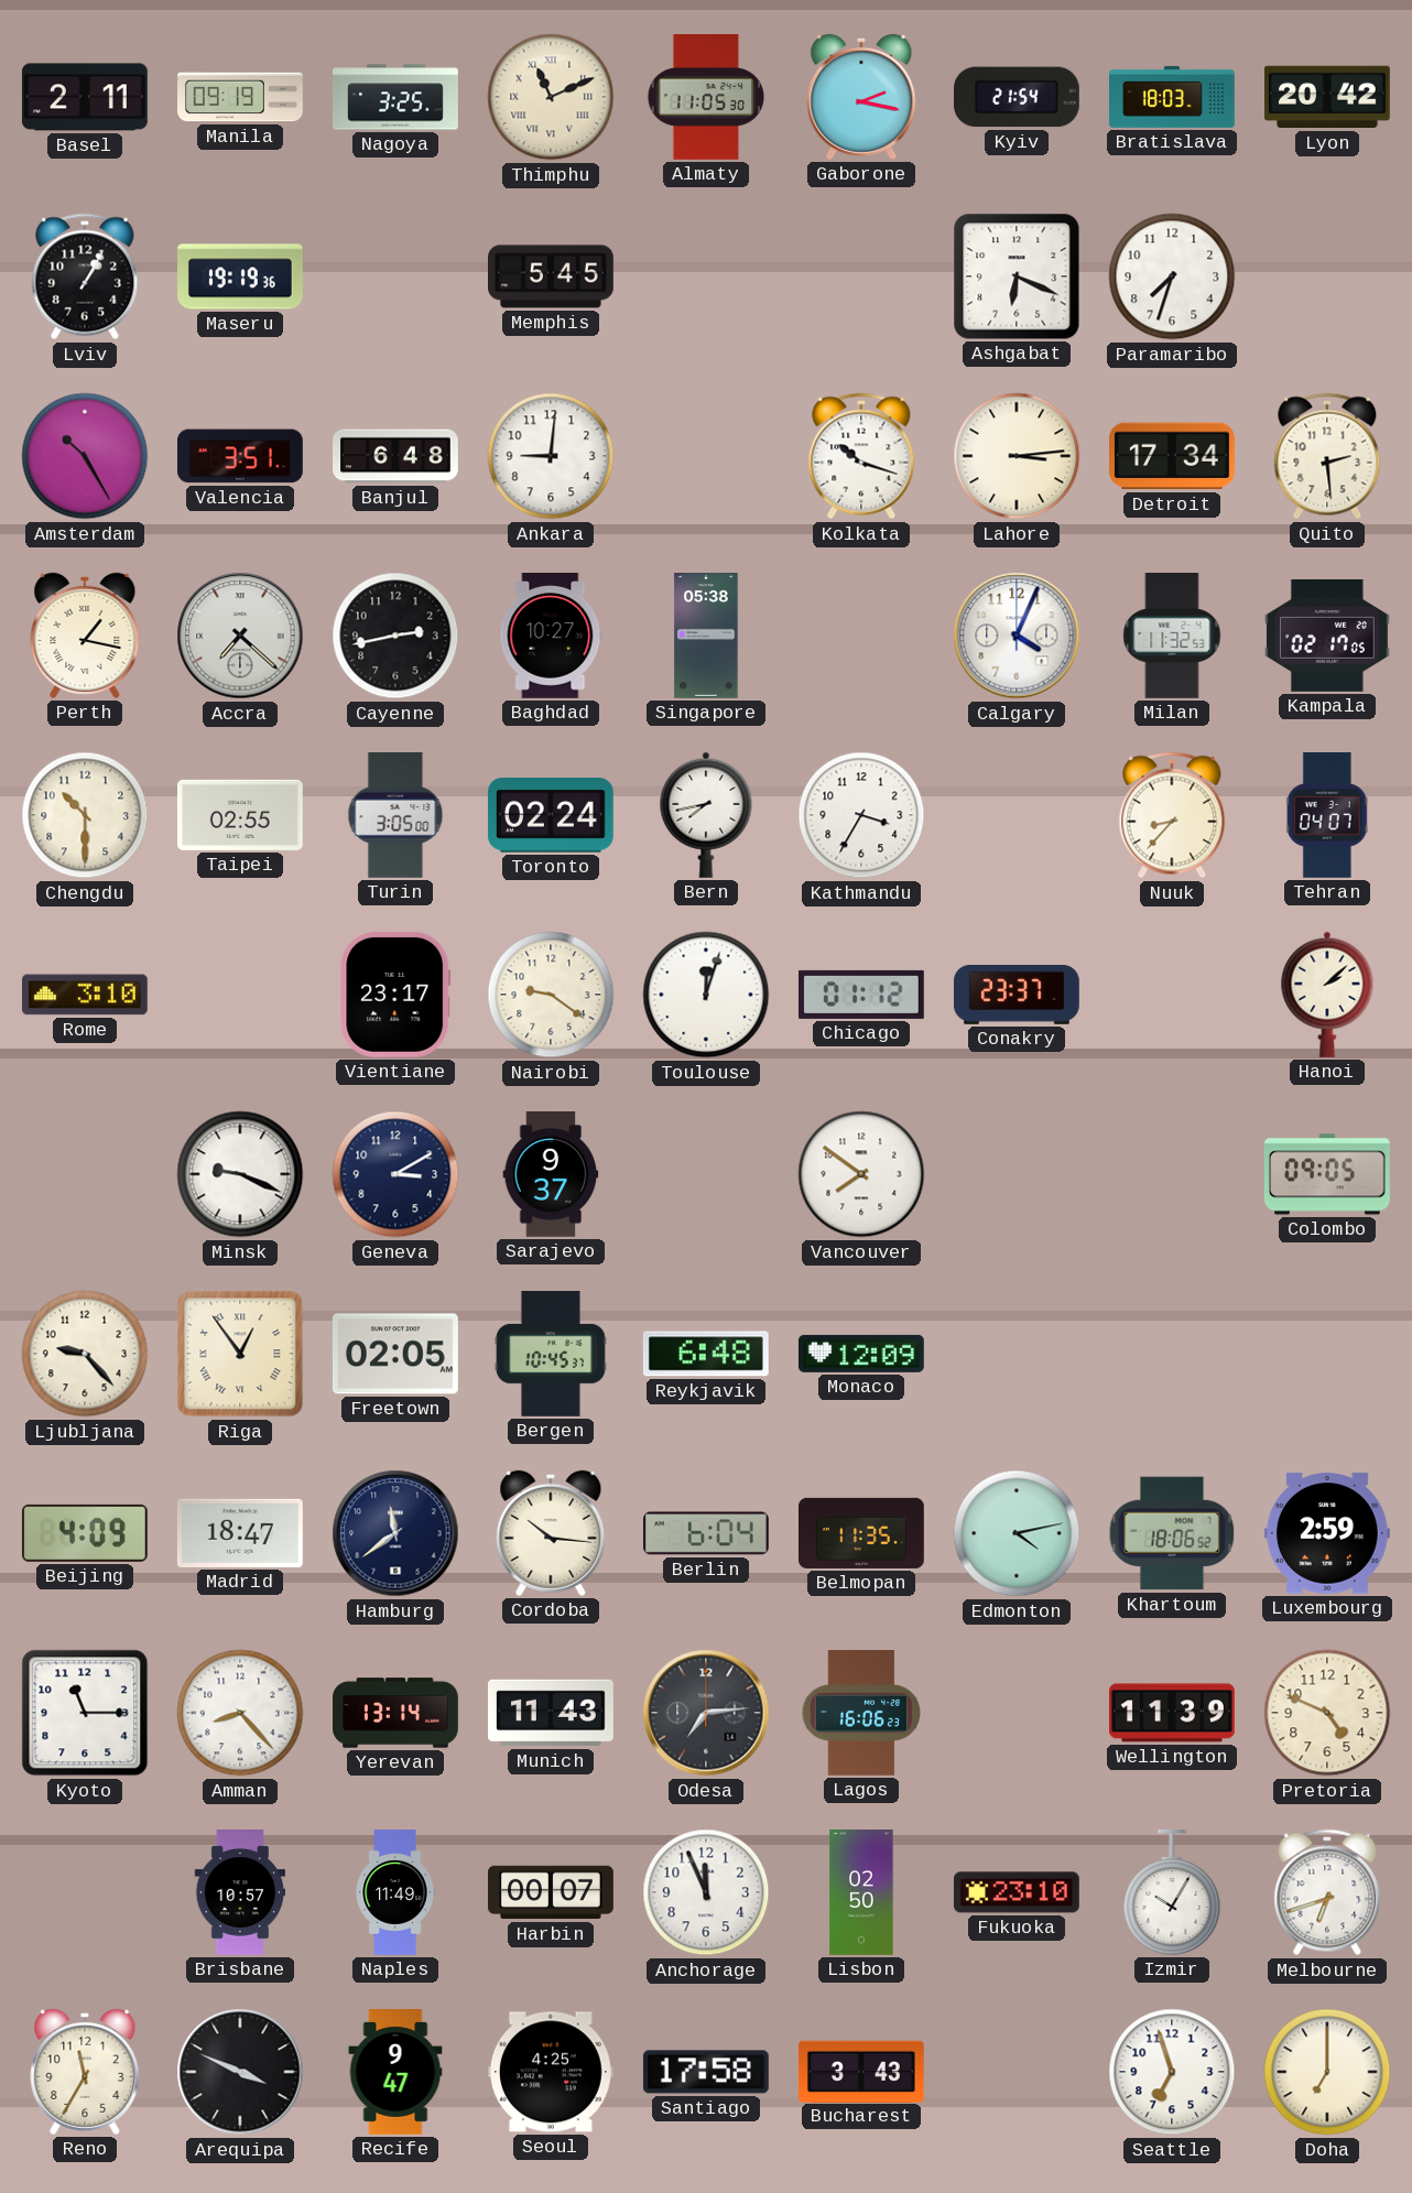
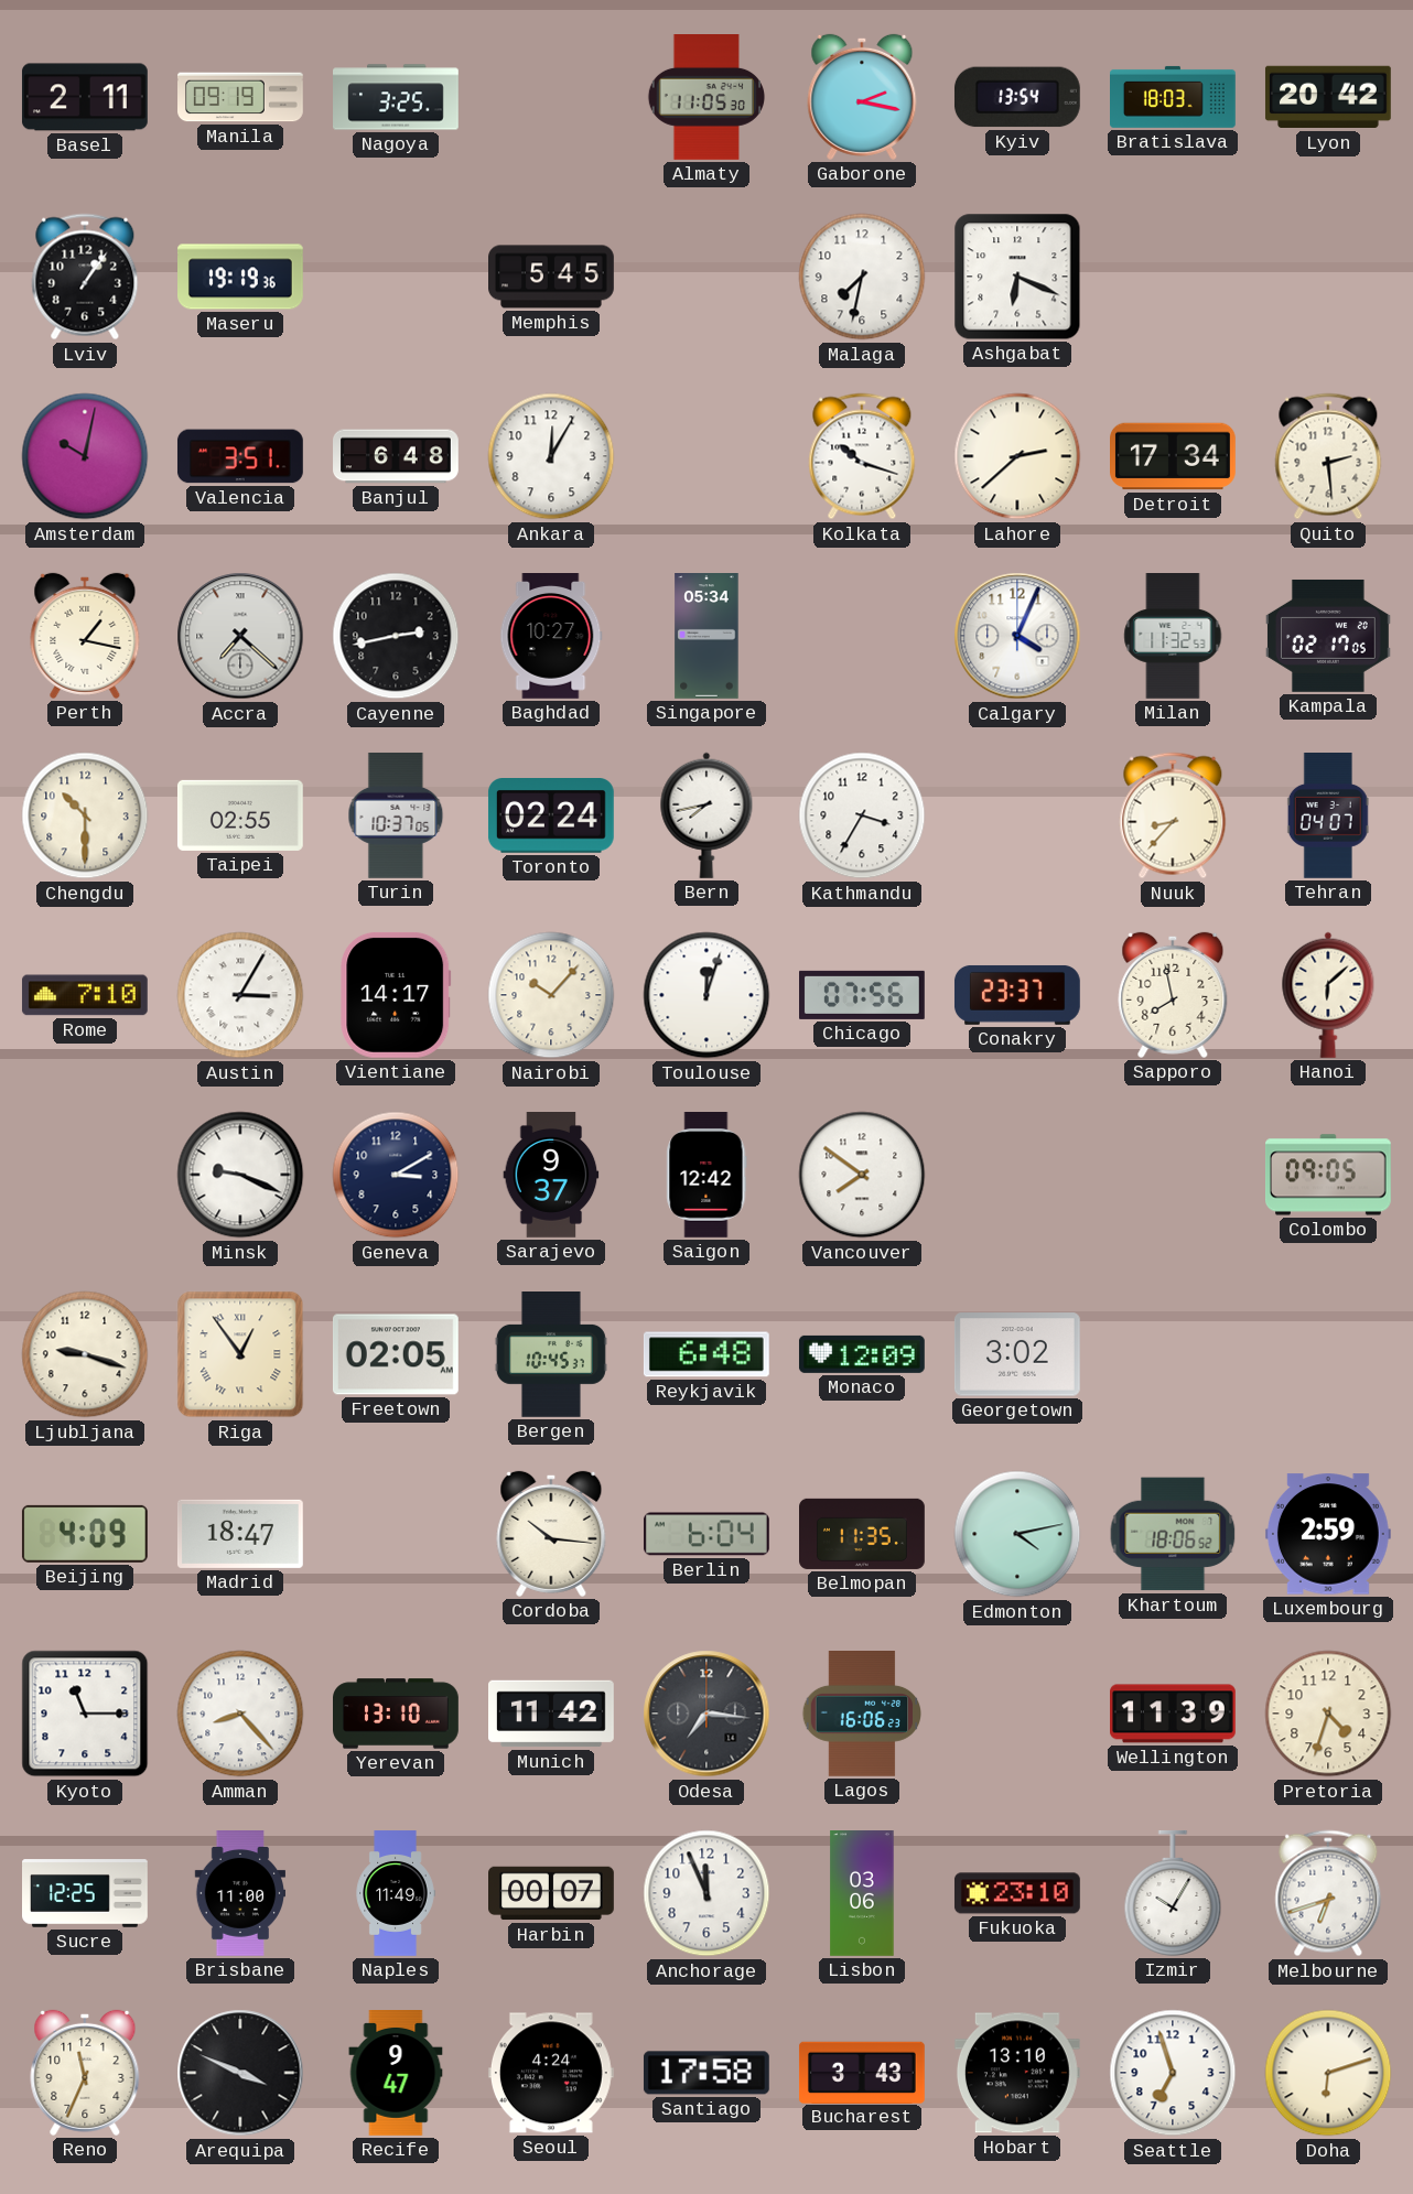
Thimphu: 11:11 -> none (551, 97)
Kyiv: 21:54 -> 13:54 (1017, 97)
Lviv: 1:05 -> 1:06 (85, 277)
Malaga: none -> 7:32 (862, 277)
Paramaribo: 7:33 -> none (1172, 276)
Amsterdam: 10:25 -> 10:02 (85, 456)
Ankara: 9:01 -> 12:05 (551, 456)
Lahore: 3:14 -> 2:38 (1017, 456)
Singapore: 05:38 -> 05:34 (706, 637)
Turin: 3:05 -> 10:37 (396, 815)
Rome: 3:10 -> 7:10 (85, 995)
Austin: none -> 3:05 (240, 995)
Vientiane: 23:17 -> 14:17 (396, 995)
Nairobi: 9:21 -> 10:07 (551, 995)
Chicago: 01:12 -> 07:56 (863, 995)
Sapporo: none -> 7:58 (1173, 995)
Hanoi: 2:08 -> 6:08 (1328, 995)
Saigon: none -> 12:42 (706, 1176)
Ljubljana: 9:23 -> 9:18 (85, 1354)
Georgetown: none -> 3:02 (1017, 1354)
Hamburg: 11:39 -> none (395, 1533)
Yerevan: 13:14 -> 13:10 (397, 1714)
Munich: 11:43 -> 11:42 (552, 1714)
Odesa: 7:14 -> 7:16 (706, 1714)
Pretoria: 4:49 -> 4:33 (1328, 1714)
Sucre: none -> 12:25 (86, 1893)
Brisbane: 10:57 -> 11:00 (239, 1894)
Lisbon: 02:50 -> 03:06 (862, 1894)
Reno: 11:35 -> 11:34 (85, 2073)
Seoul: 4:25 -> 4:24 (551, 2073)
Hobart: none -> 13:10 (1017, 2073)
Doha: 7:00 -> 6:12 (1328, 2073)
